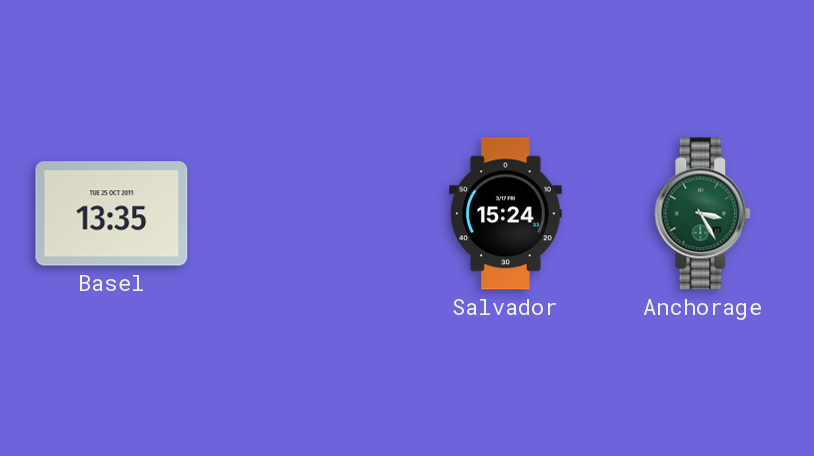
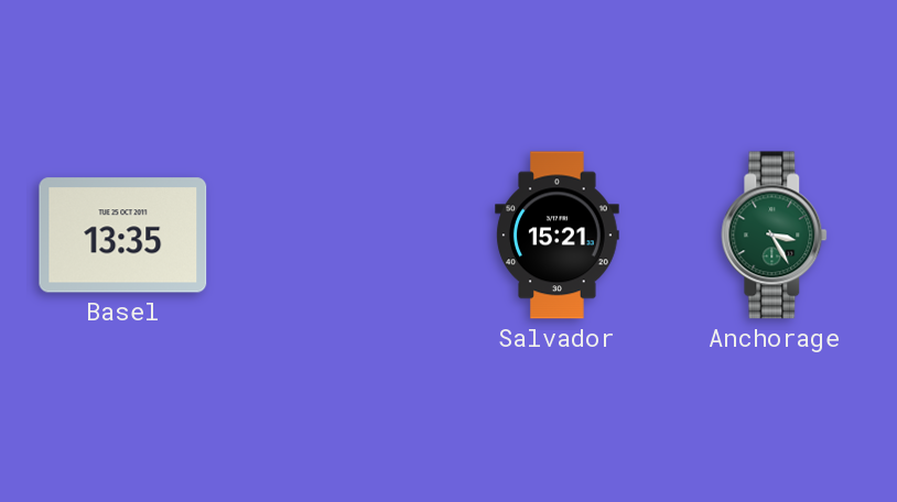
Salvador: 15:24 -> 15:21 (558, 236)
